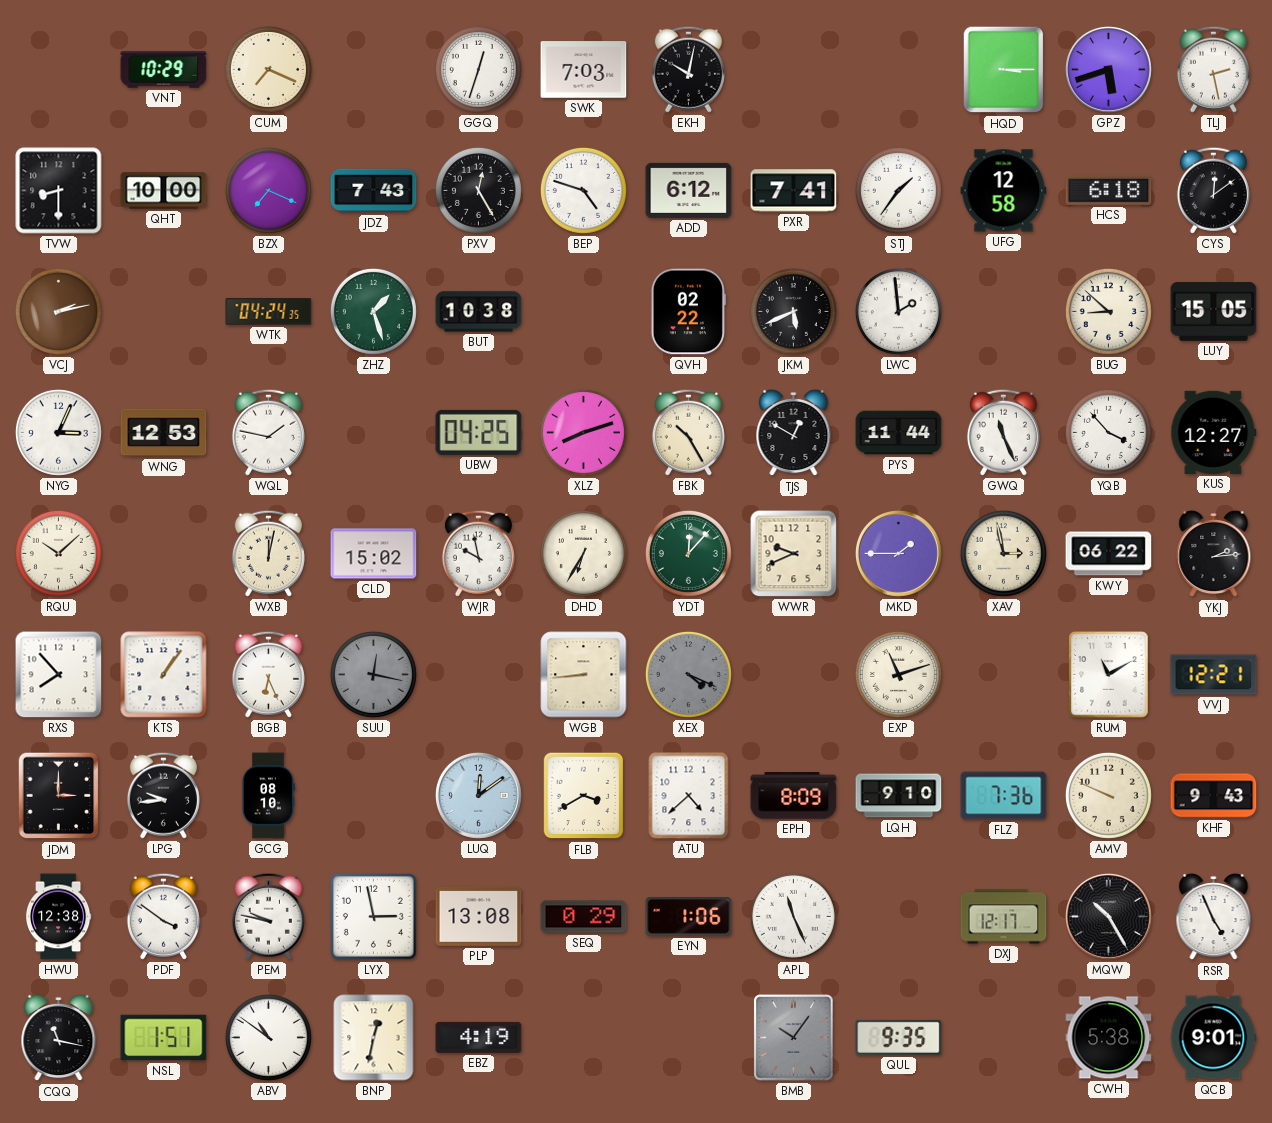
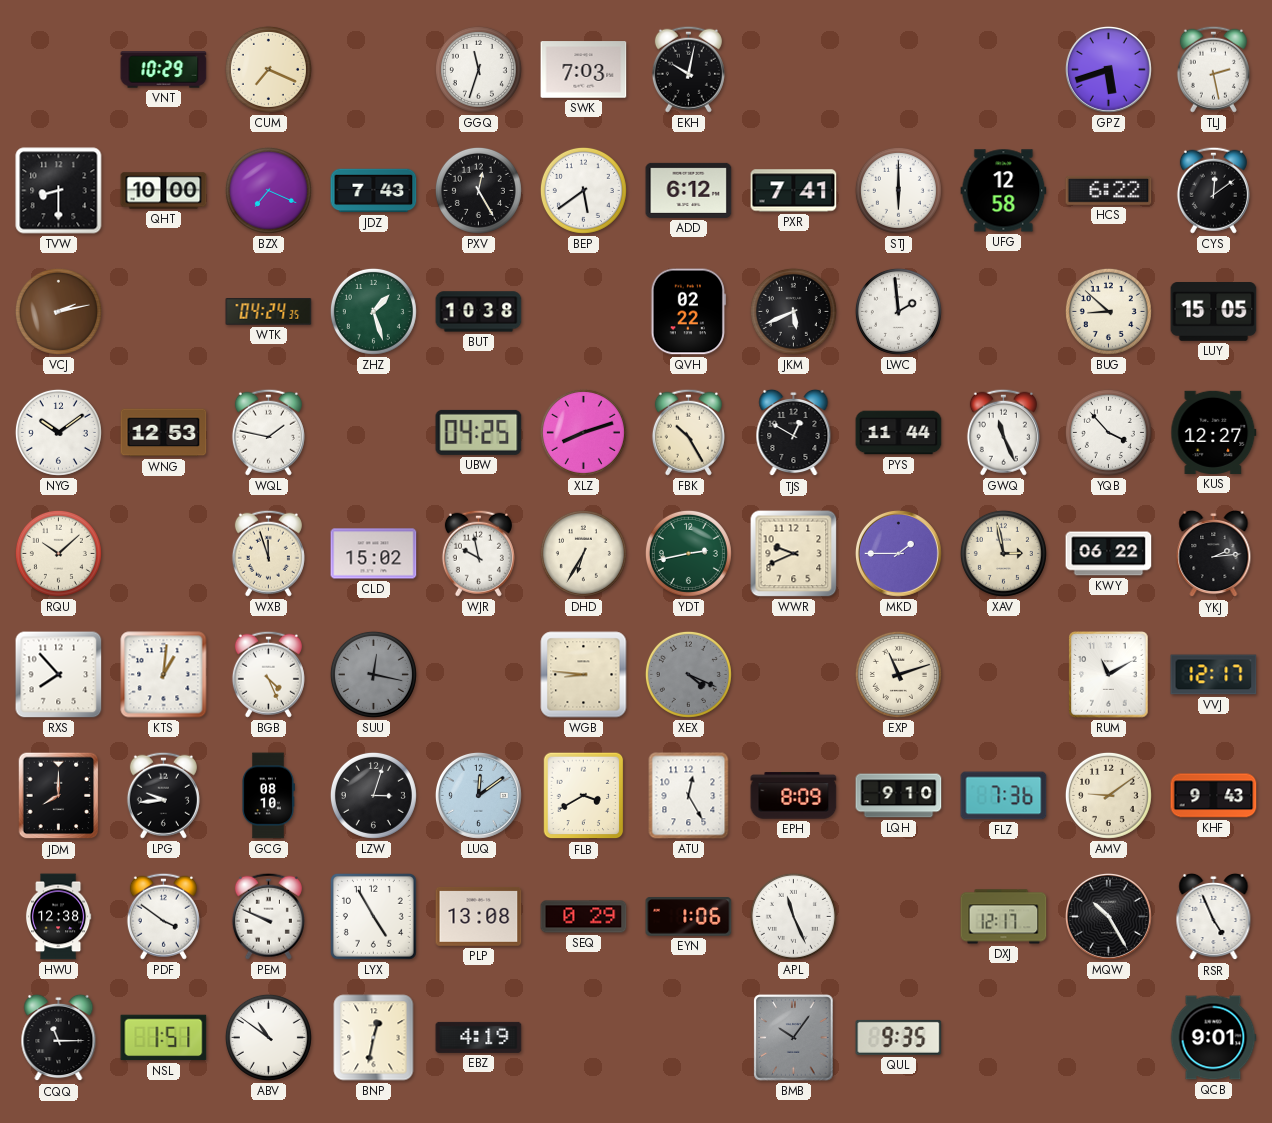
GGQ: 12:33 -> 11:33 (478, 69)
HQD: 3:15 -> none (1004, 70)
BEP: 4:48 -> 5:39 (583, 190)
STJ: 1:36 -> 6:00 (898, 190)
HCS: 6:18 -> 6:22 (1109, 190)
NYG: 3:04 -> 10:09 (58, 432)
WXB: 12:02 -> 11:57 (268, 553)
YDT: 12:07 -> 2:43 (688, 553)
KTS: 1:06 -> 1:01 (164, 675)
BGB: 6:26 -> 4:26 (268, 674)
WGB: 8:44 -> 8:46 (584, 675)
VVJ: 12:21 -> 12:17 (1214, 675)
JDM: 3:00 -> 8:00 (59, 796)
LZW: none -> 3:03 (373, 795)
ATU: 4:38 -> 12:25 (689, 796)
AMV: 9:49 -> 9:09 (1108, 795)
PEM: 9:47 -> 9:49 (268, 916)
LYX: 2:58 -> 4:55 (373, 916)
CQQ: 11:17 -> 11:15 (59, 1038)
CWH: 5:38 -> none (1109, 1038)
